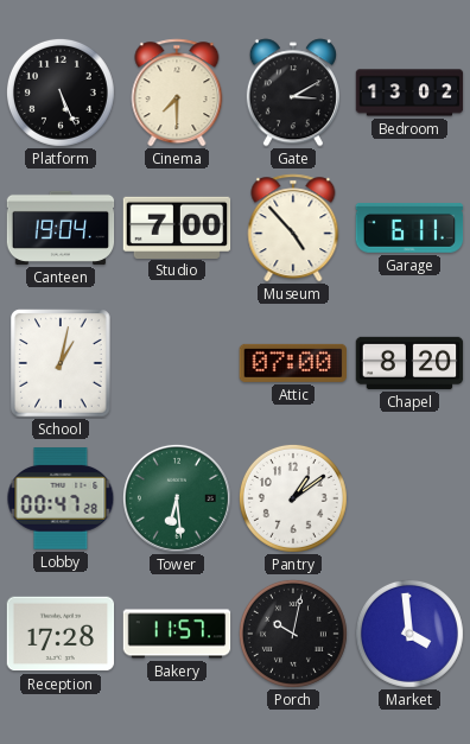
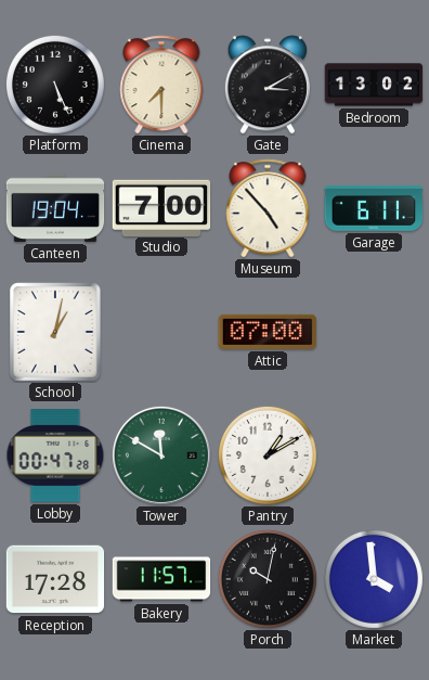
Chapel: 8:20 -> none (409, 363)
Tower: 6:29 -> 11:50 (161, 456)
Pantry: 1:09 -> 1:10 (268, 456)
